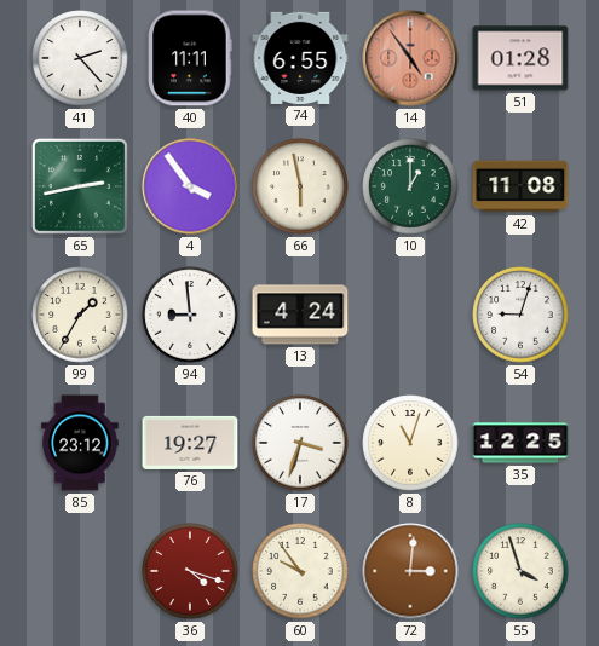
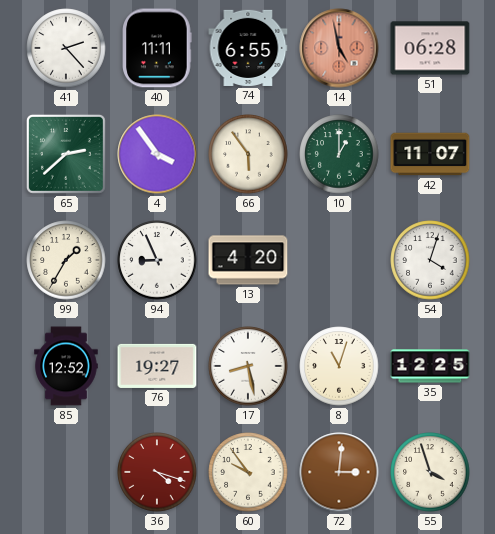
14: 4:54 -> 4:58 (339, 48)
51: 01:28 -> 06:28 (430, 48)
65: 2:43 -> 2:38 (66, 154)
66: 5:58 -> 5:54 (248, 154)
42: 11:08 -> 11:07 (430, 154)
94: 8:59 -> 8:56 (157, 260)
13: 4:24 -> 4:20 (248, 260)
54: 9:03 -> 4:03 (430, 260)
85: 23:12 -> 12:52 (66, 366)
17: 3:33 -> 8:28 (248, 366)
